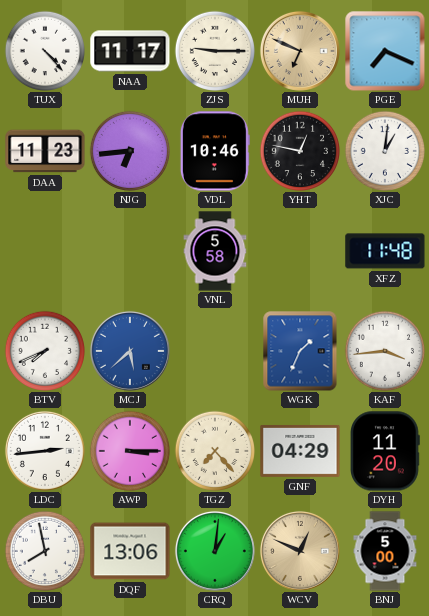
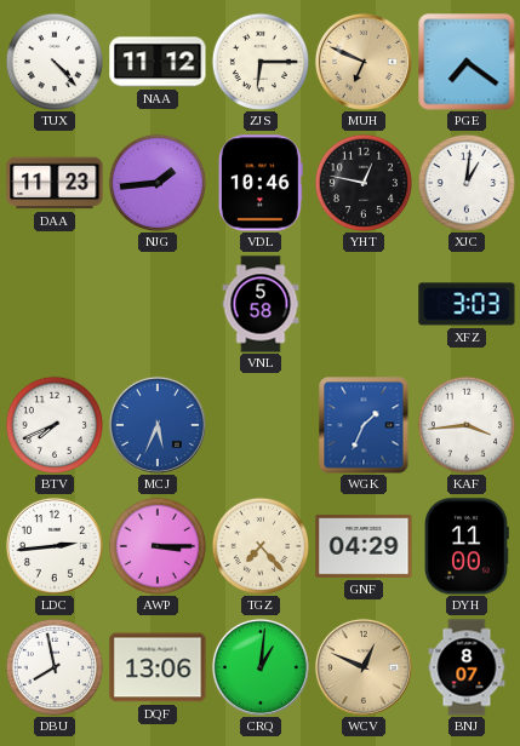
NAA: 11:17 -> 11:12 (158, 62)
ZJS: 9:15 -> 6:15 (259, 61)
PGE: 7:19 -> 7:21 (467, 62)
NJG: 6:44 -> 1:44 (156, 182)
XFZ: 11:48 -> 3:03 (467, 304)
MCJ: 5:38 -> 5:34 (158, 425)
DYH: 11:20 -> 11:00 (468, 546)
BNJ: 5:00 -> 8:07 (467, 667)
